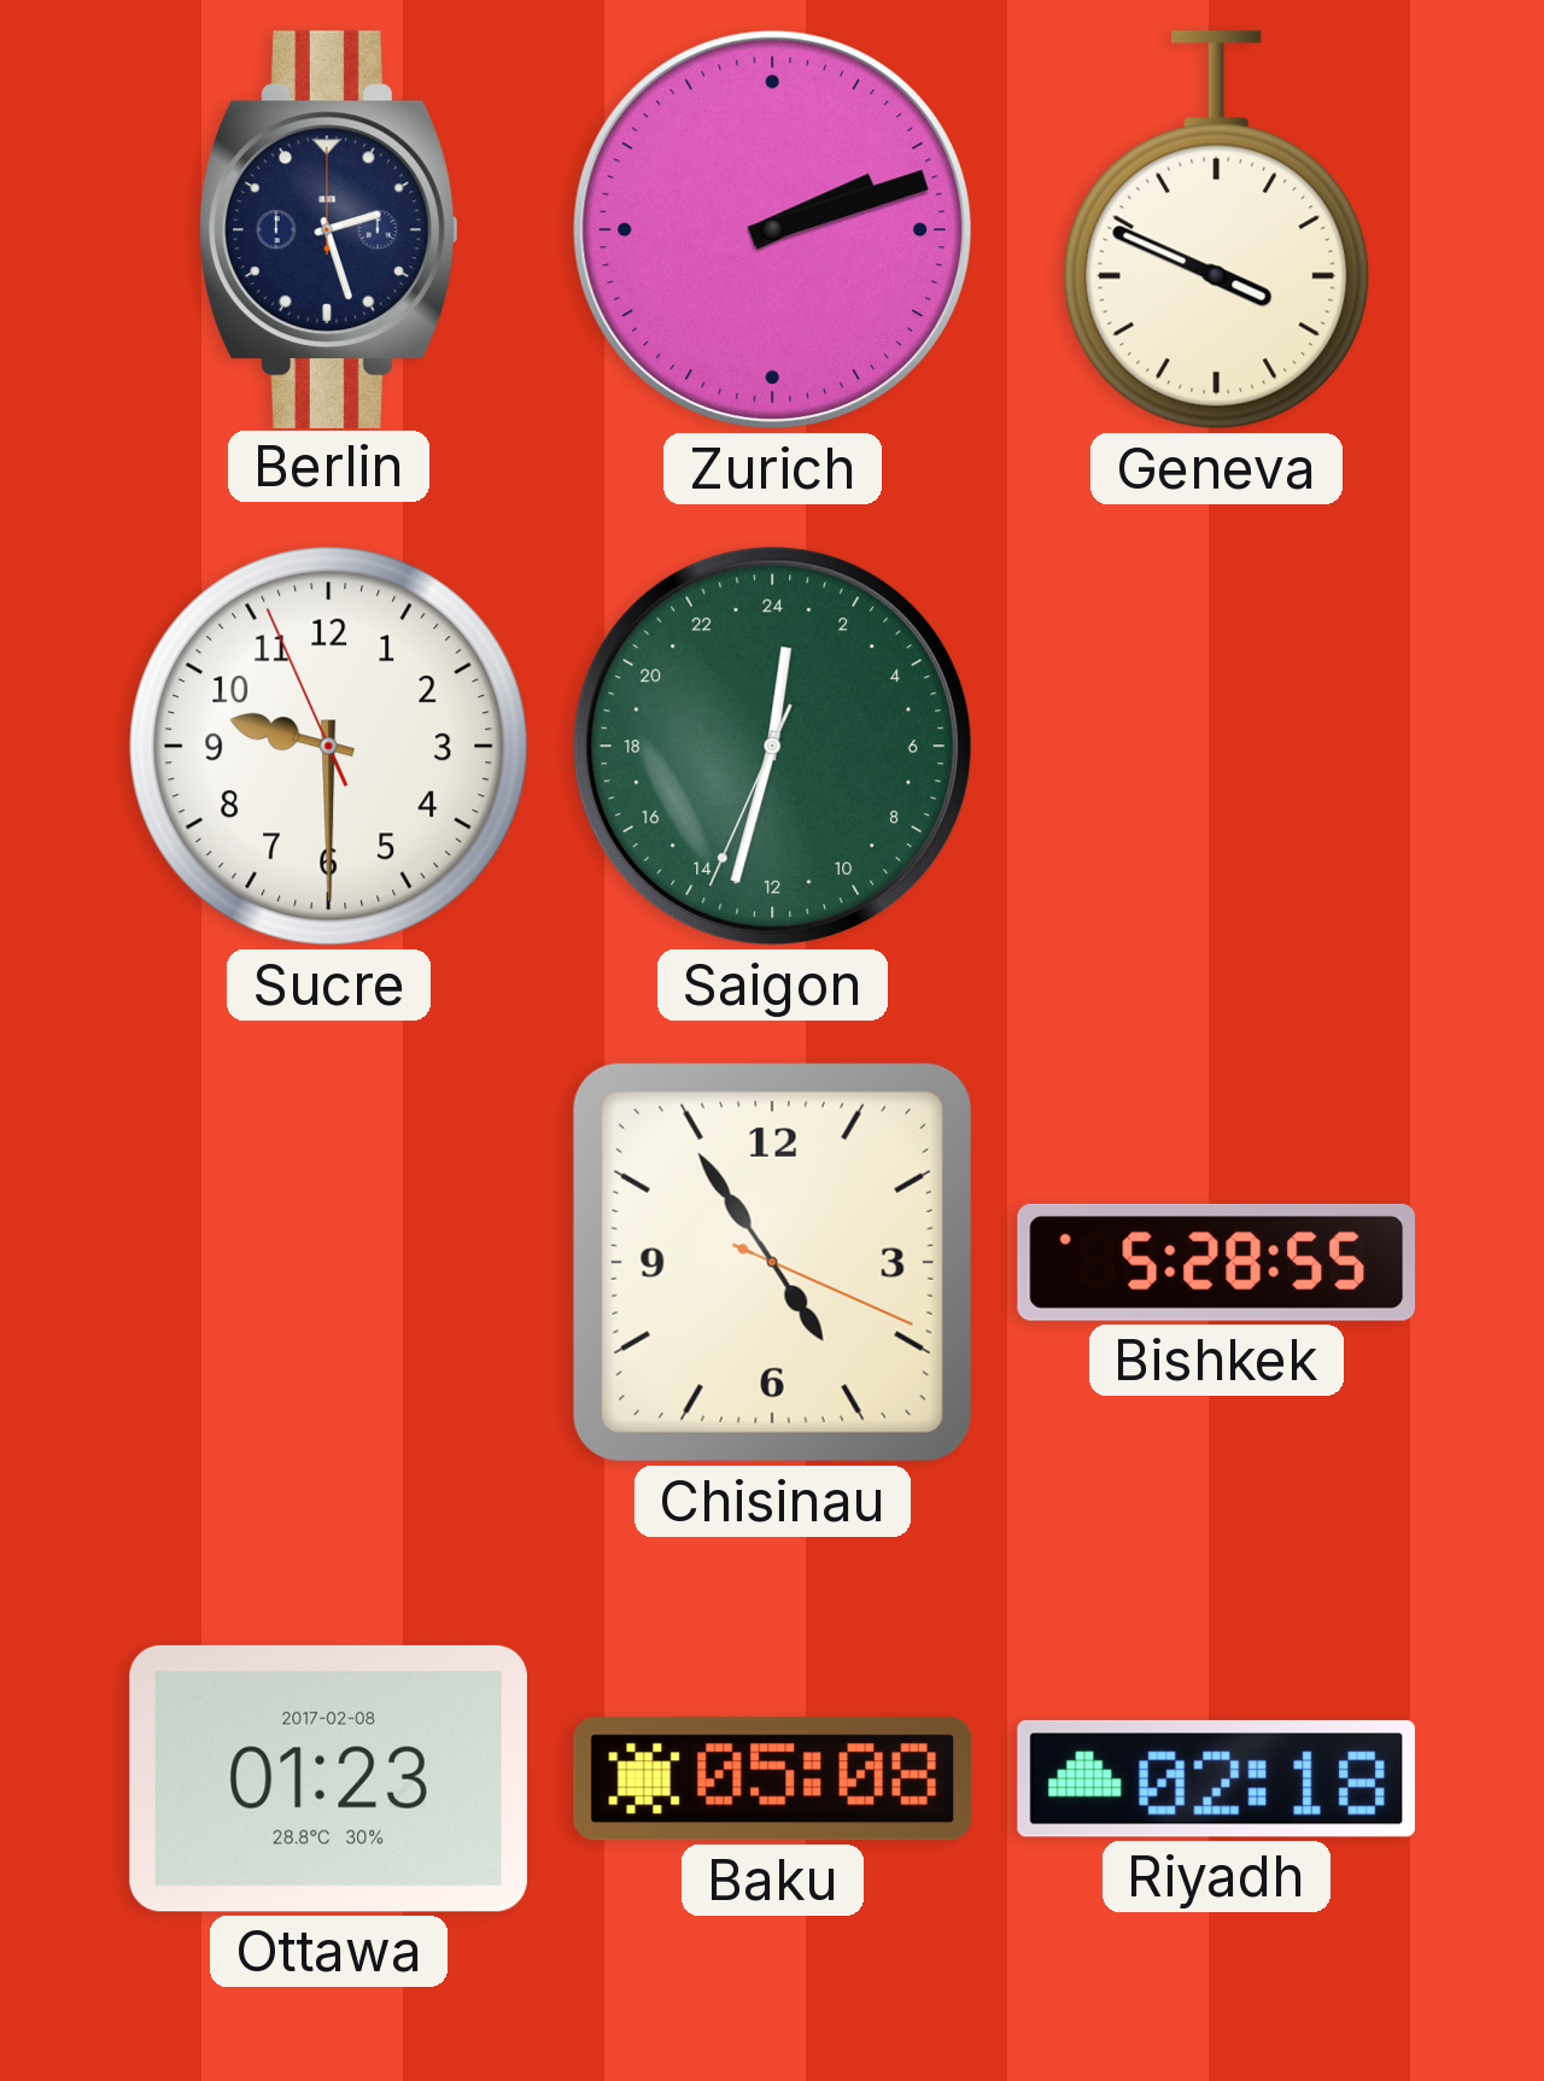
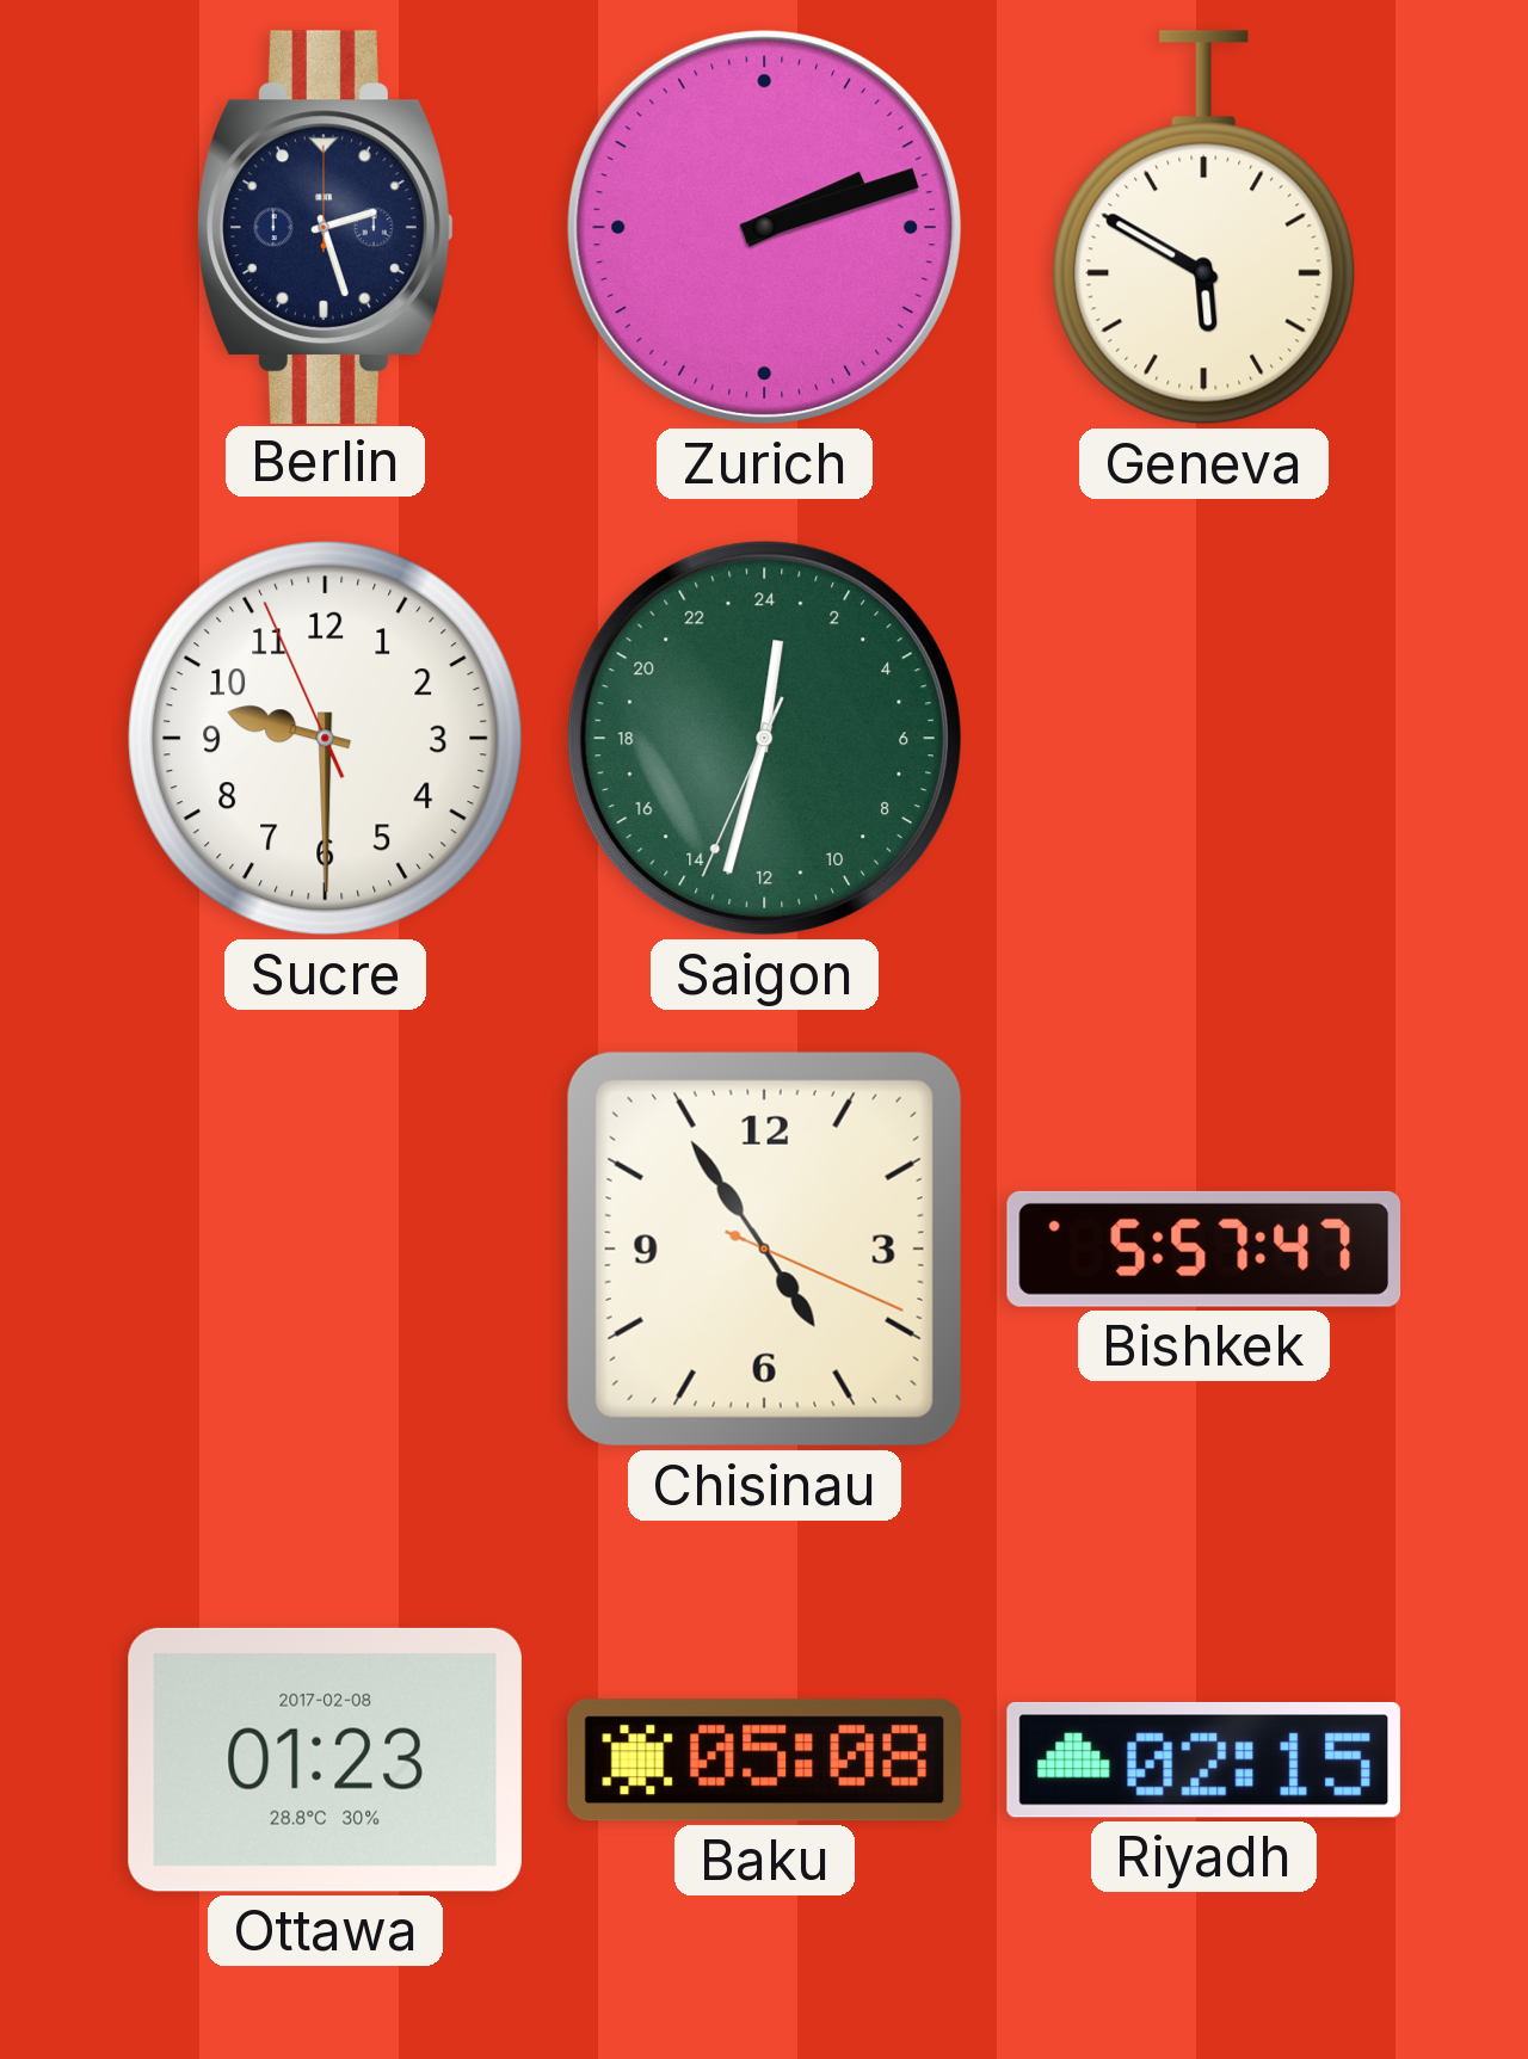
Geneva: 3:49 -> 5:50 (1204, 228)
Bishkek: 5:28 -> 5:57 (1204, 1249)
Riyadh: 02:18 -> 02:15 (1203, 1759)
